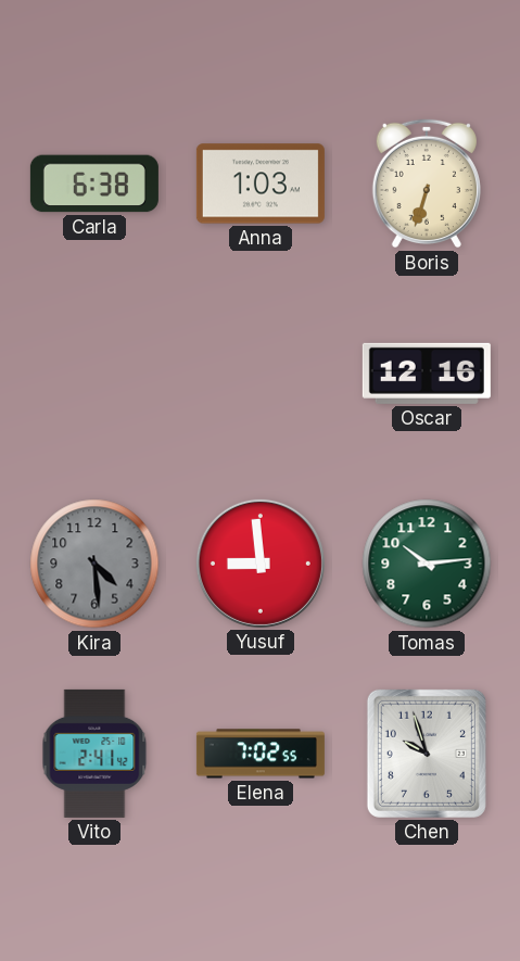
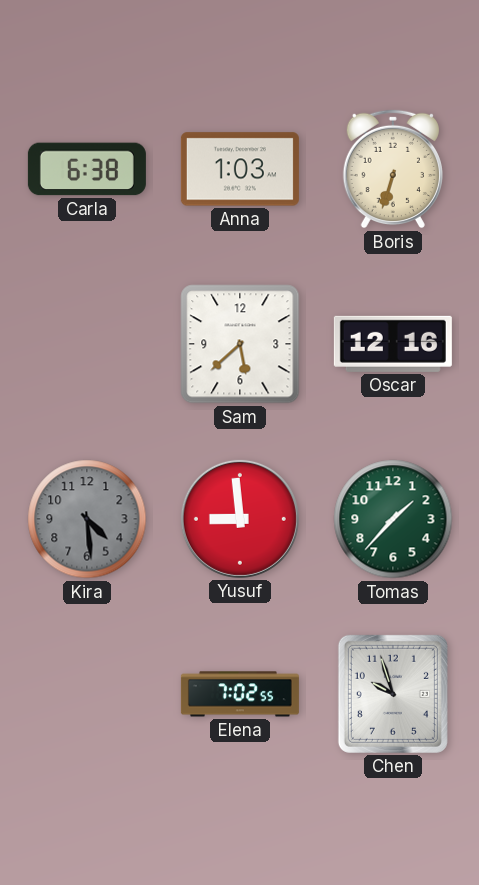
Sam: none -> 5:38 (240, 344)
Tomas: 10:14 -> 1:37 (393, 519)
Vito: 2:41 -> none (94, 754)
